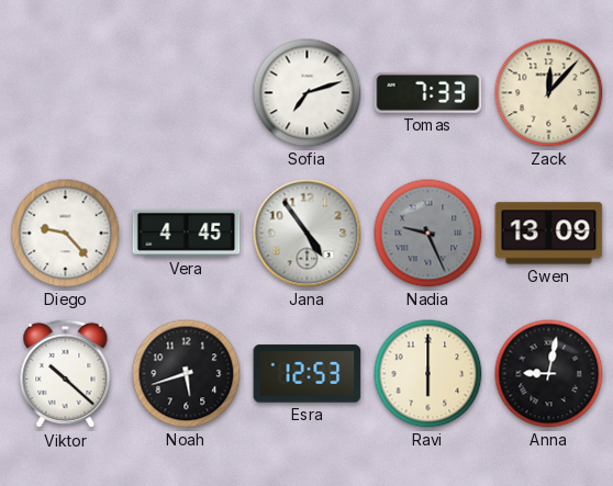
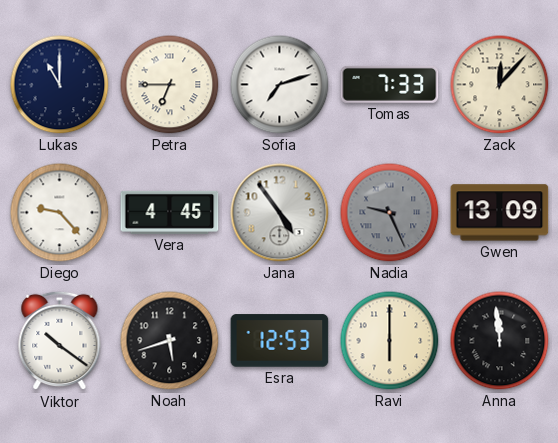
Lukas: none -> 11:00 (60, 85)
Petra: none -> 6:45 (170, 85)
Viktor: 10:22 -> 10:21 (60, 341)
Anna: 9:02 -> 11:59 (500, 341)
